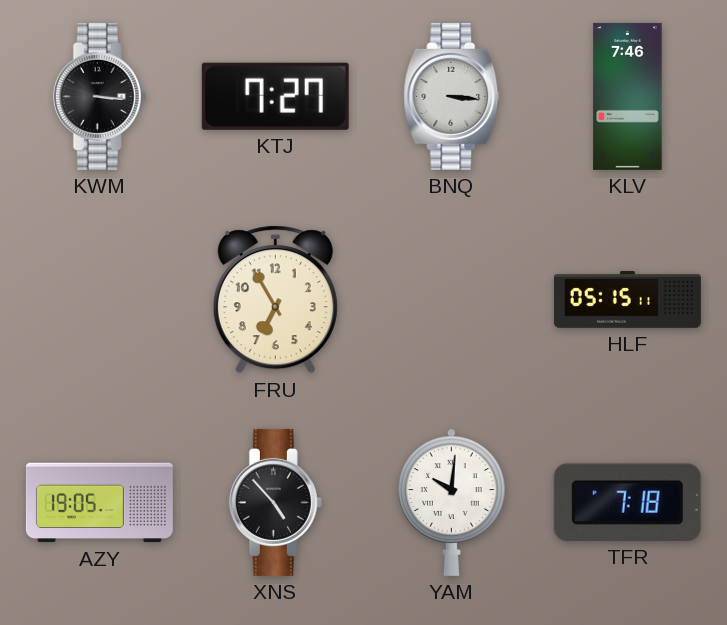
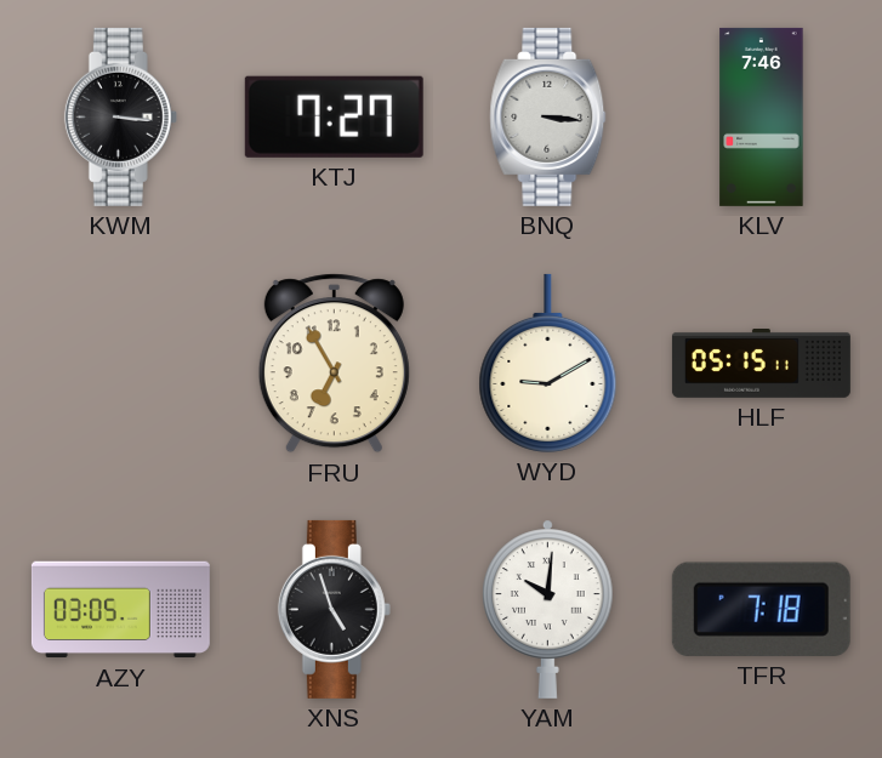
WYD: none -> 9:10 (548, 363)
AZY: 19:05 -> 03:05 (120, 610)
XNS: 4:53 -> 4:57 (334, 609)
